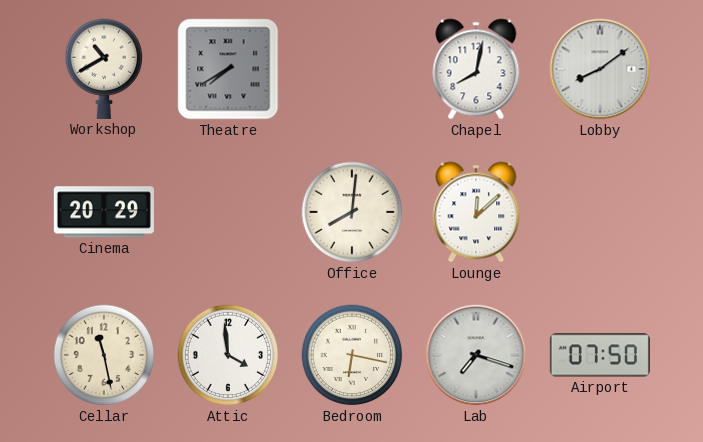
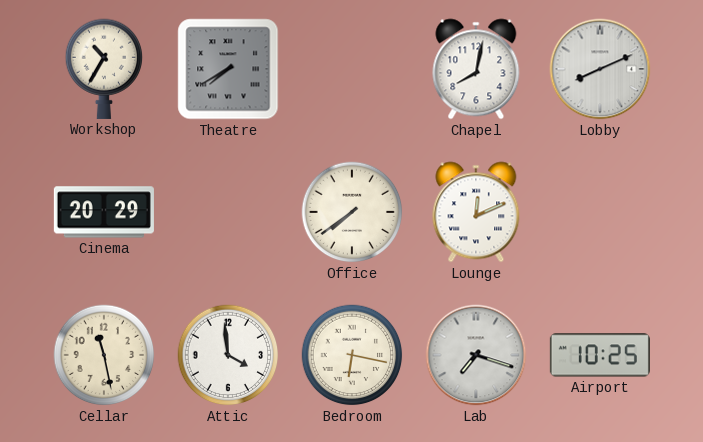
Workshop: 10:40 -> 10:35 (103, 69)
Lobby: 8:09 -> 8:11 (600, 69)
Office: 8:01 -> 7:39 (352, 212)
Lounge: 12:08 -> 12:11 (476, 212)
Airport: 07:50 -> 10:25 (600, 355)
